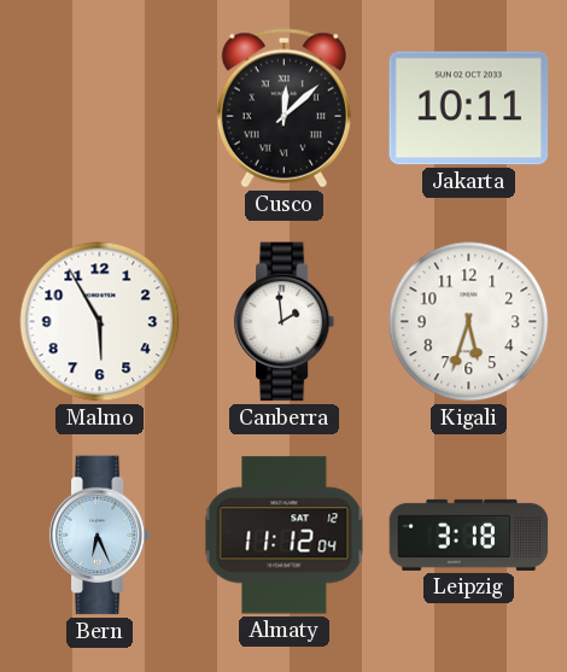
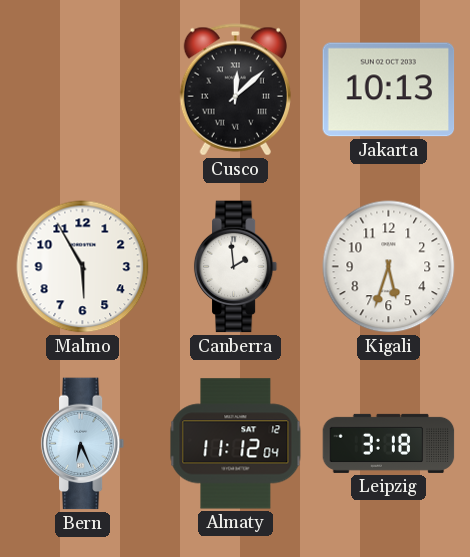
Jakarta: 10:11 -> 10:13 (389, 90)
